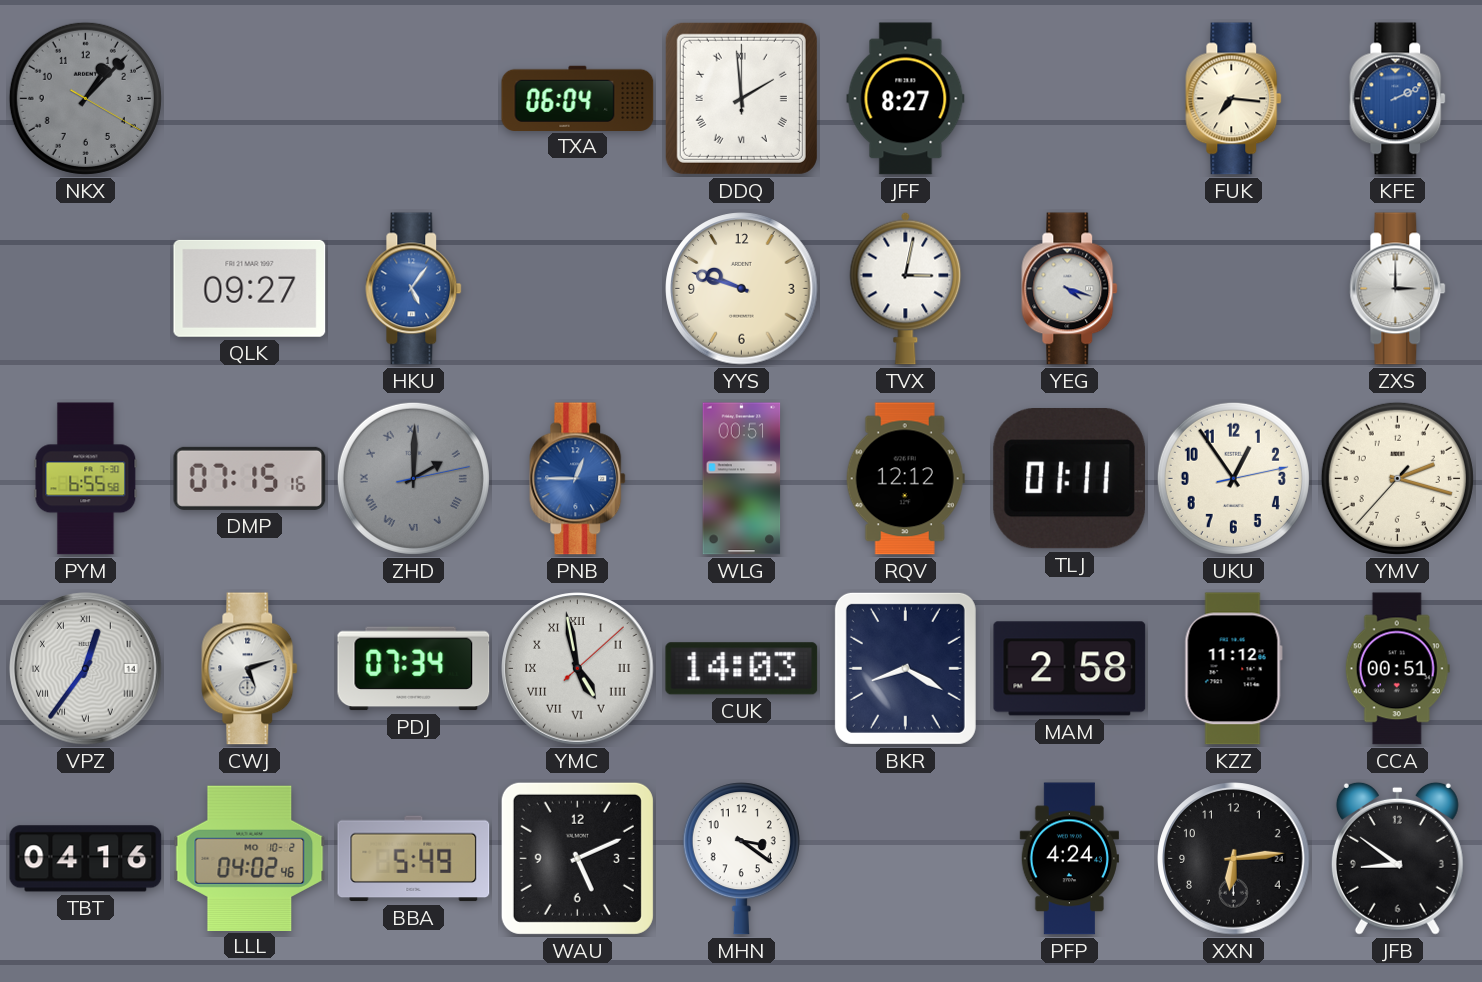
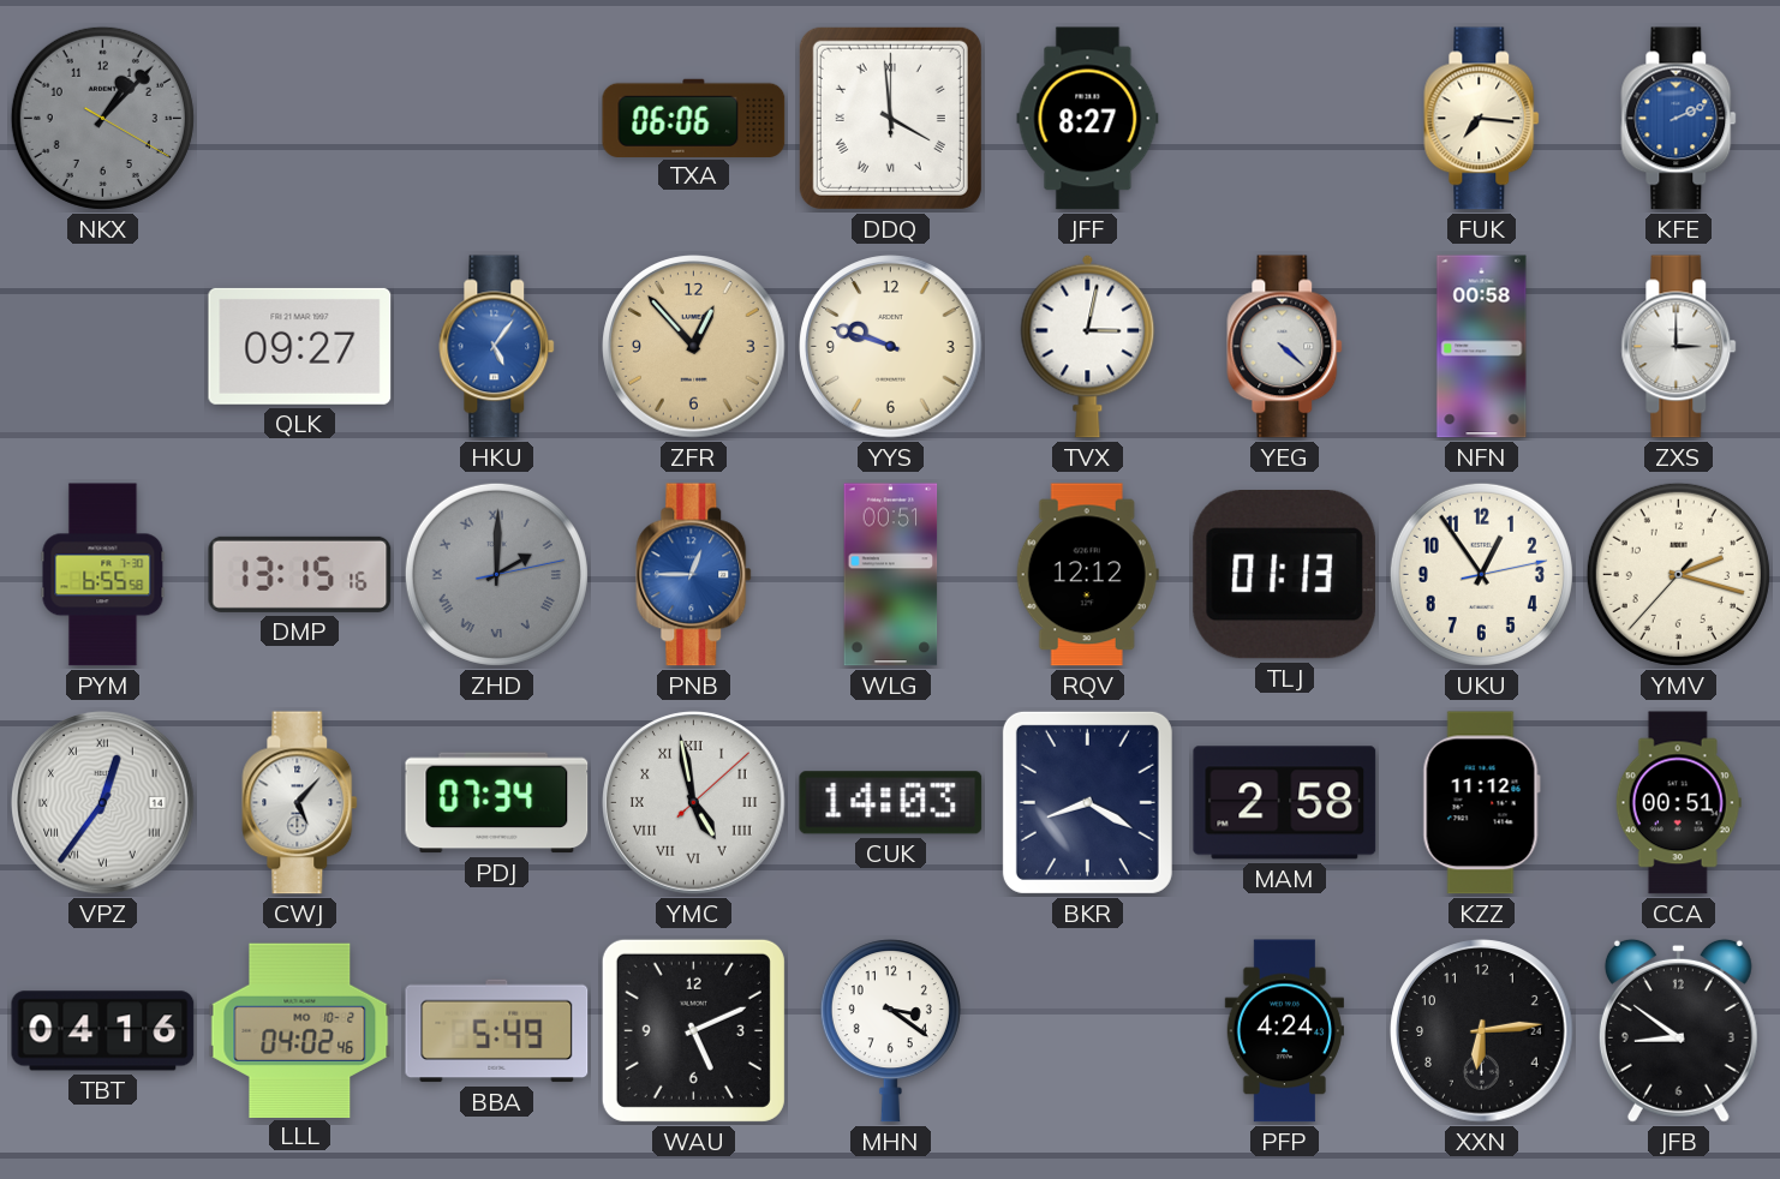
TXA: 06:04 -> 06:06 (694, 118)
DDQ: 1:59 -> 3:59 (890, 118)
ZFR: none -> 12:53 (694, 347)
YEG: 4:18 -> 4:22 (1285, 347)
NFN: none -> 00:58 (1482, 347)
DMP: 07:15 -> 13:15 (300, 574)
TLJ: 01:11 -> 01:13 (1284, 575)
CWJ: 5:12 -> 5:07 (300, 803)
